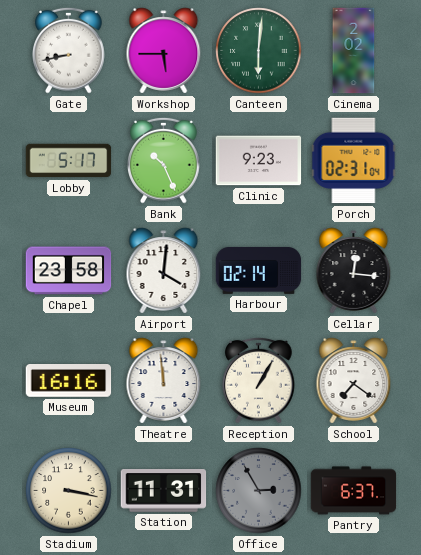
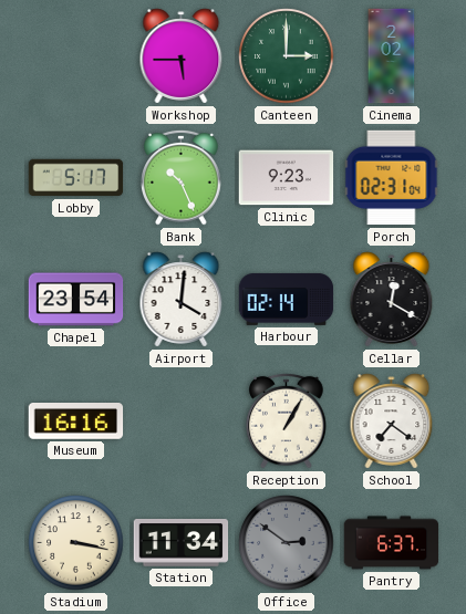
Gate: 8:43 -> none (69, 50)
Canteen: 6:01 -> 3:00 (287, 56)
Chapel: 23:58 -> 23:54 (76, 300)
Cellar: 12:16 -> 12:20 (392, 300)
Theatre: 11:59 -> none (164, 381)
Station: 11:31 -> 11:34 (182, 543)
Office: 2:55 -> 2:51 (287, 543)
